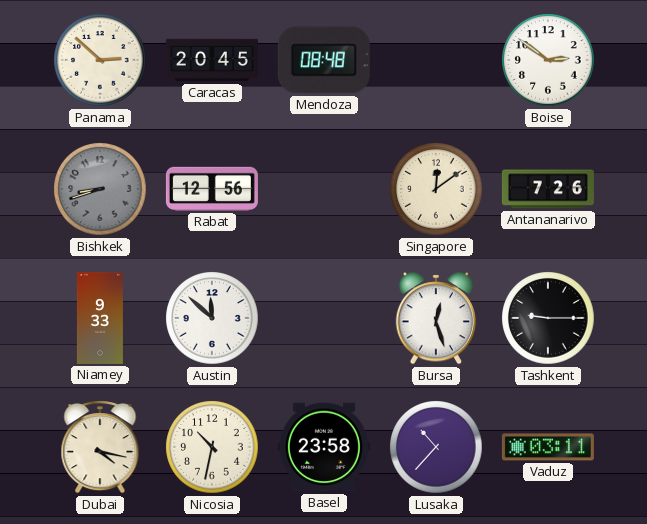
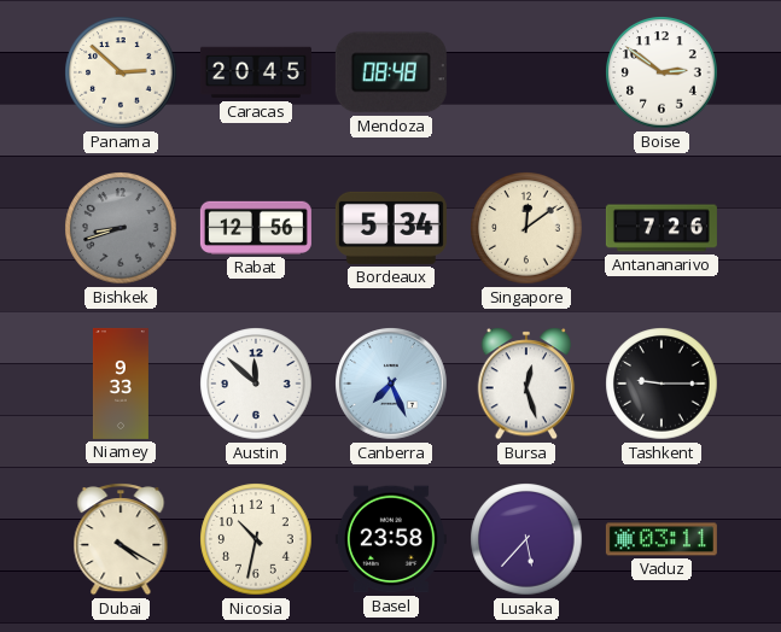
Bordeaux: none -> 5:34 (391, 228)
Canberra: none -> 7:26 (392, 385)
Dubai: 4:17 -> 4:20 (121, 539)
Lusaka: 10:37 -> 5:37 (526, 539)
